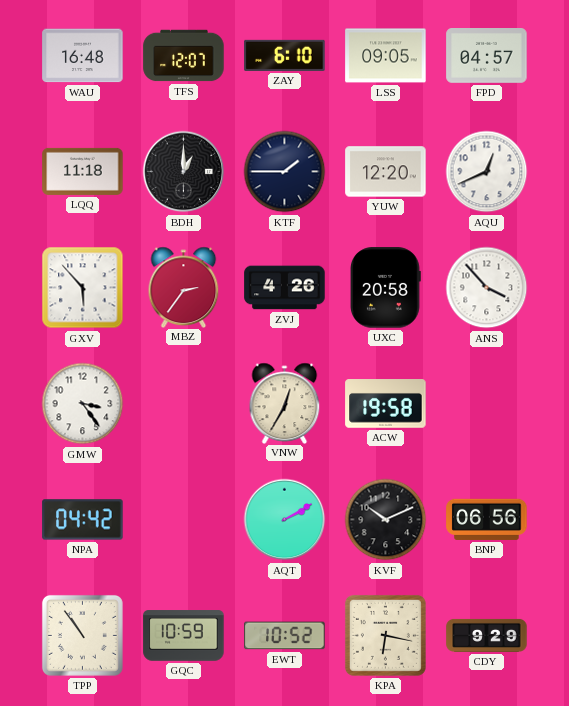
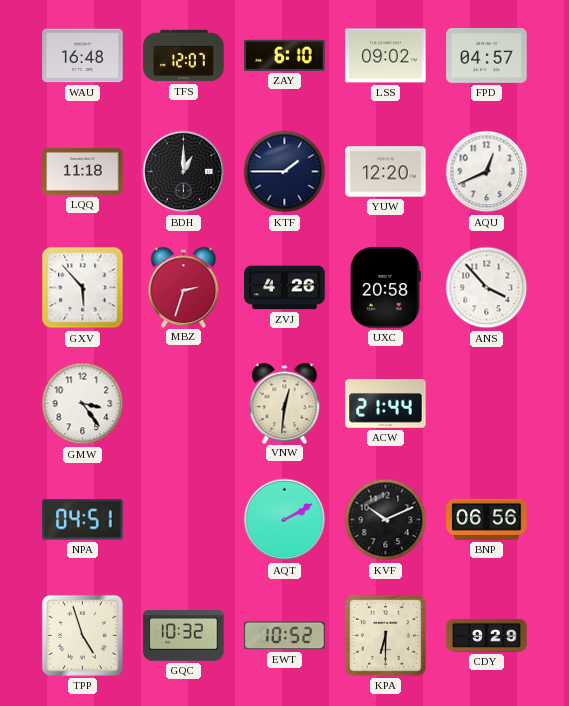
LSS: 09:05 -> 09:02 (386, 56)
MBZ: 2:36 -> 2:33 (184, 287)
VNW: 12:35 -> 12:31 (285, 403)
ACW: 19:58 -> 21:44 (386, 404)
NPA: 04:42 -> 04:51 (83, 520)
TPP: 10:54 -> 4:57 (82, 635)
GQC: 10:59 -> 10:32 (184, 636)
KPA: 6:17 -> 6:30 (385, 635)
